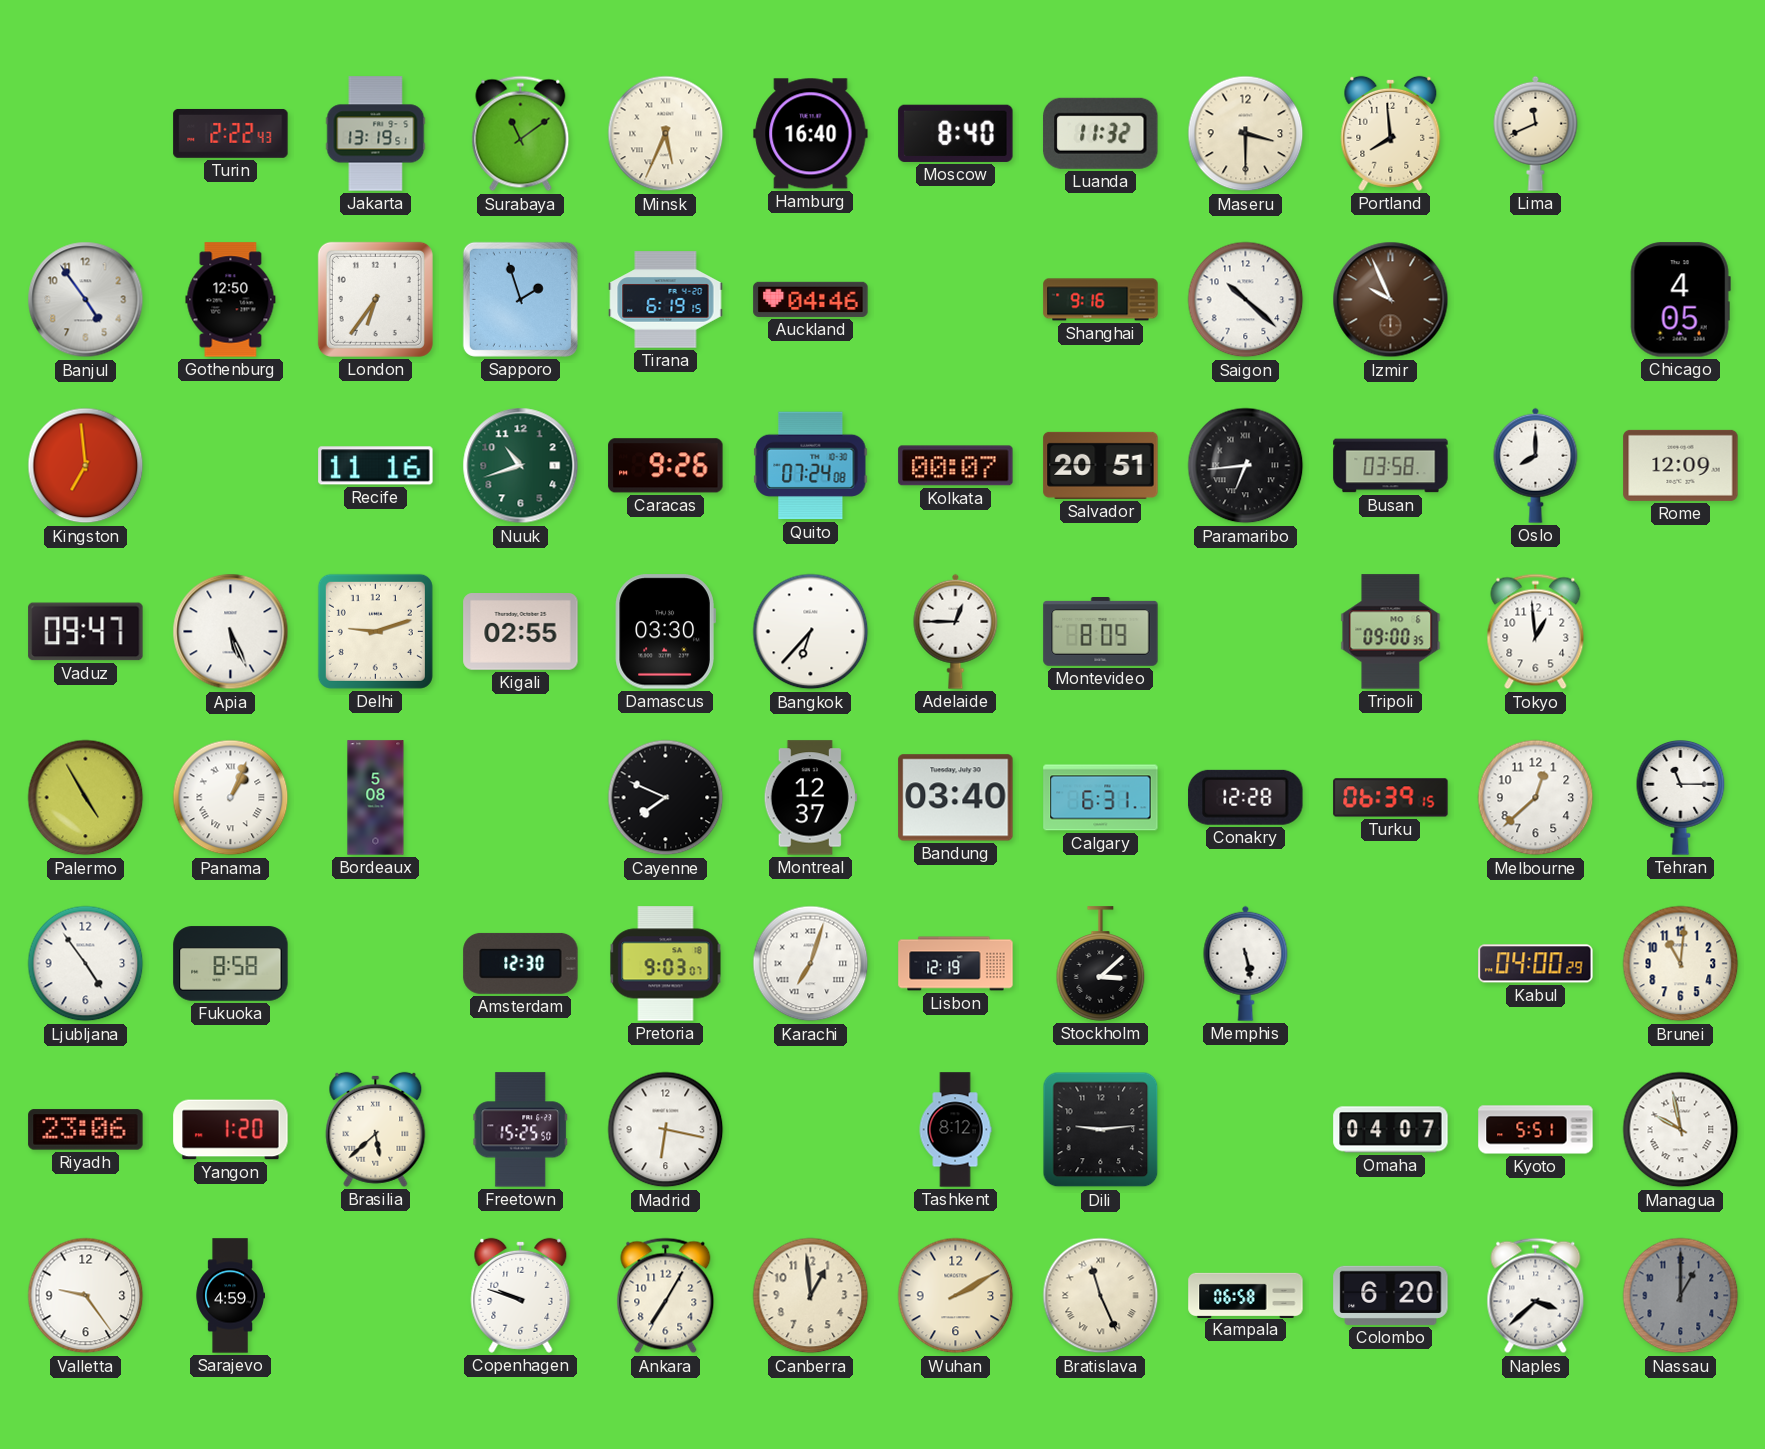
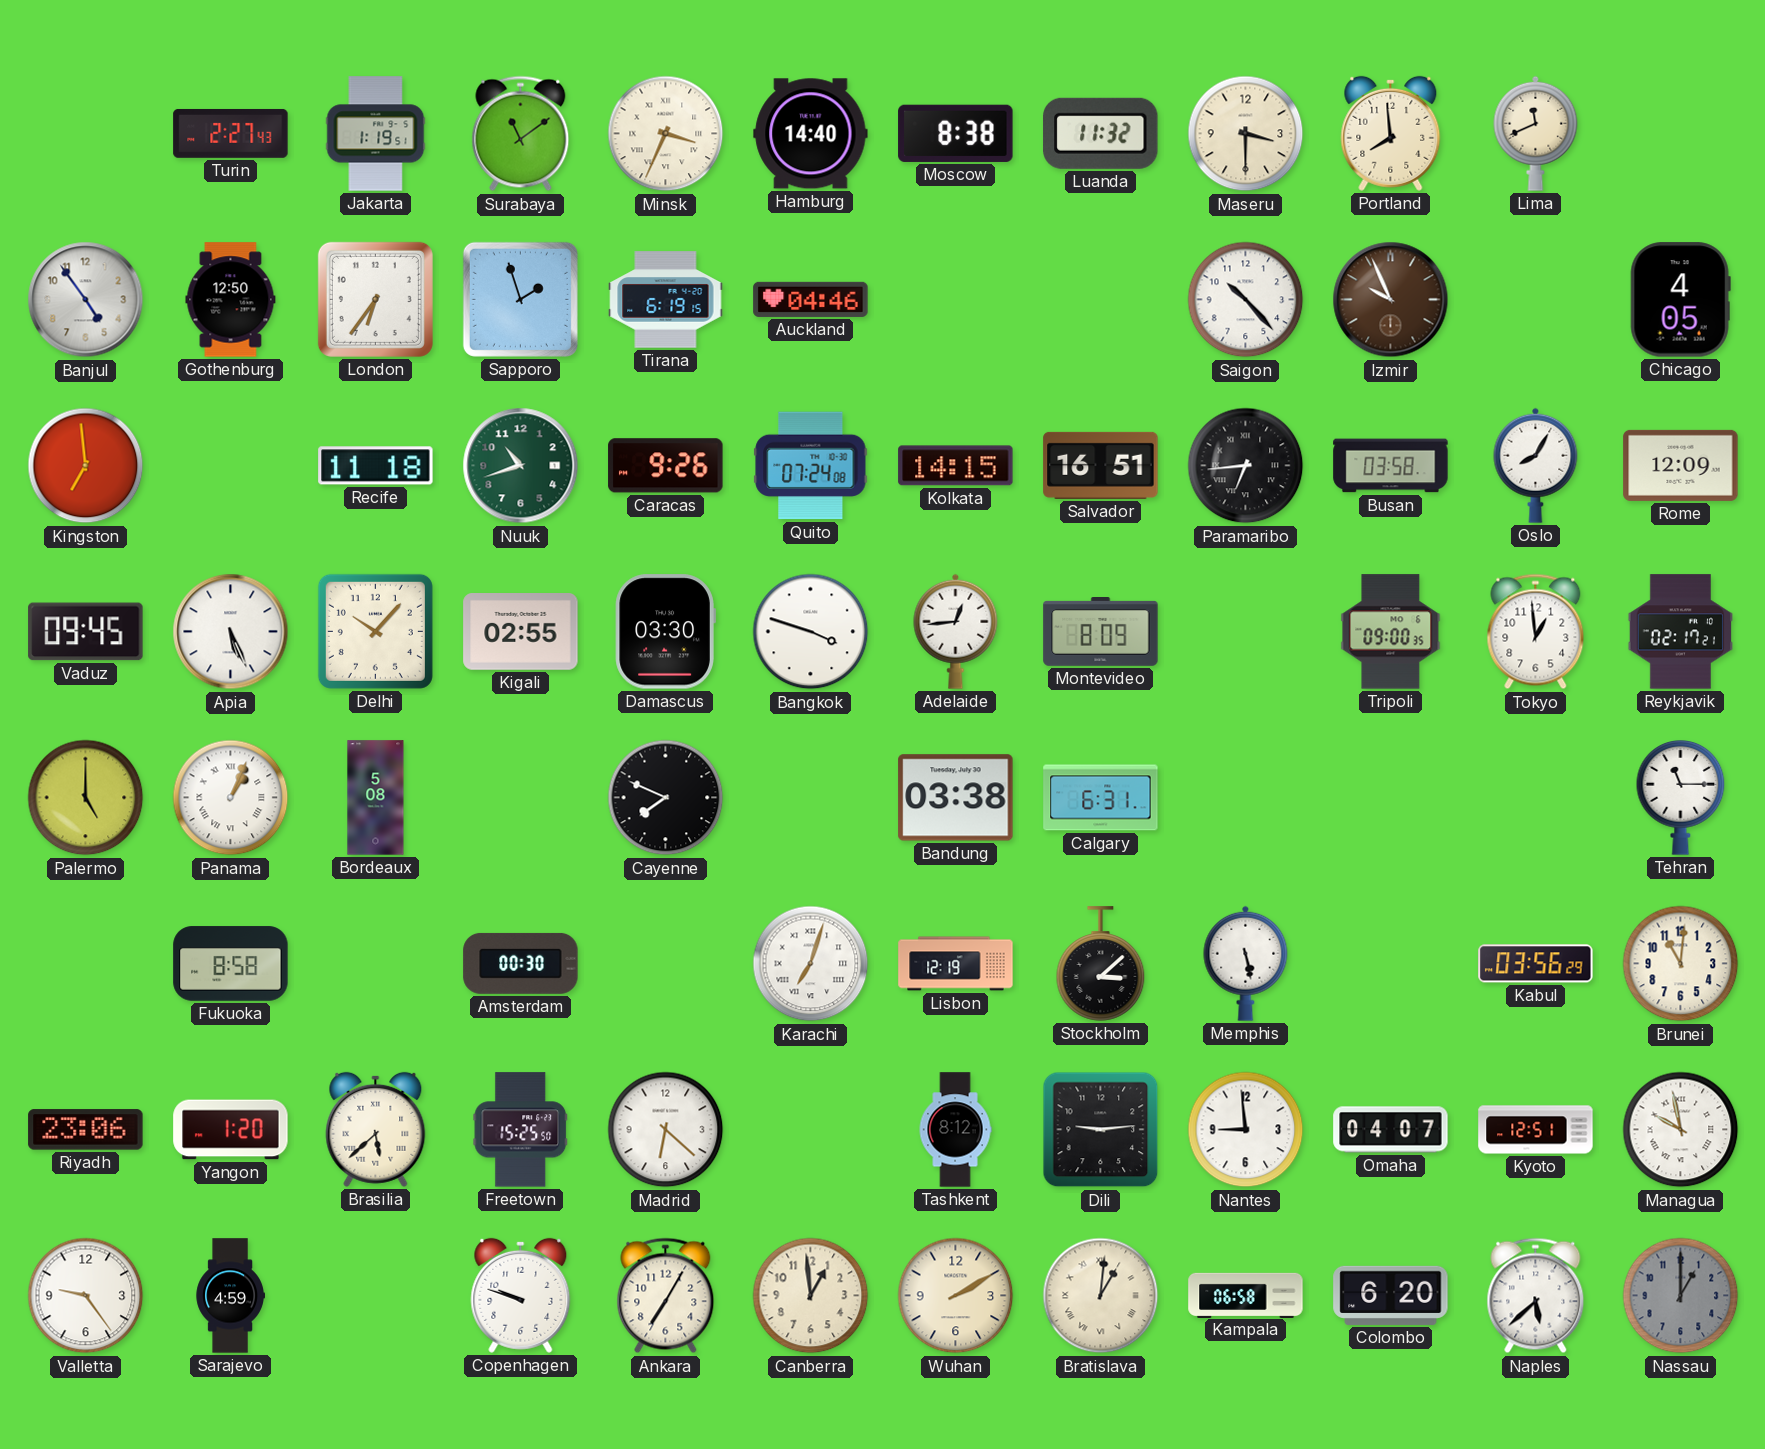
Turin: 2:22 -> 2:27 (231, 133)
Jakarta: 13:19 -> 1:19 (376, 134)
Minsk: 5:34 -> 3:34 (666, 134)
Hamburg: 16:40 -> 14:40 (811, 134)
Moscow: 8:40 -> 8:38 (956, 133)
Shanghai: 9:16 -> none (1101, 300)
Saigon: 10:22 -> 10:23 (1246, 300)
Recife: 11:16 -> 11:18 (376, 466)
Kolkata: 00:07 -> 14:15 (956, 466)
Salvador: 20:51 -> 16:51 (1101, 465)
Oslo: 8:00 -> 8:05 (1536, 465)
Vaduz: 09:47 -> 09:45 (86, 632)
Delhi: 9:12 -> 10:07 (375, 631)
Bangkok: 6:37 -> 3:48 (811, 632)
Adelaide: 12:45 -> 12:44 (956, 631)
Reykjavik: none -> 02:17 (1680, 632)
Palermo: 4:55 -> 5:00 (86, 798)
Montreal: 12:37 -> none (810, 798)
Bandung: 03:40 -> 03:38 (956, 798)
Conakry: 12:28 -> none (1246, 797)
Turku: 06:39 -> none (1391, 798)
Melbourne: 12:38 -> none (1536, 798)
Ljubljana: 4:54 -> none (86, 964)
Amsterdam: 12:30 -> 00:30 (521, 963)
Pretoria: 9:03 -> none (666, 964)
Kabul: 04:00 -> 03:56 (1536, 964)
Madrid: 6:17 -> 6:22 (666, 1130)
Nantes: none -> 8:59 (1246, 1130)
Kyoto: 5:51 -> 12:51 (1536, 1130)
Bratislava: 11:26 -> 1:01 (1101, 1296)
Naples: 3:38 -> 5:38 (1536, 1296)
